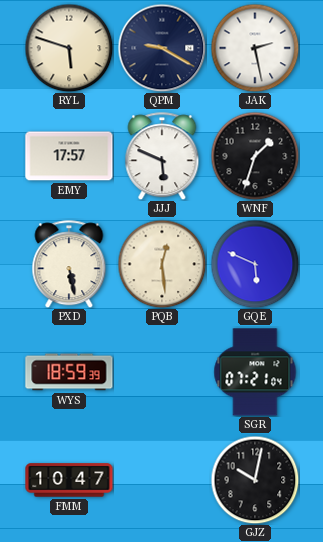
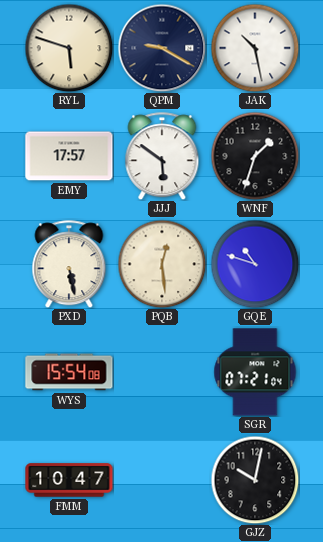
JAK: 2:28 -> 10:28 (255, 48)
JJJ: 5:49 -> 5:51 (162, 156)
GQE: 5:49 -> 10:48 (255, 264)
WYS: 18:59 -> 15:54 (69, 372)
